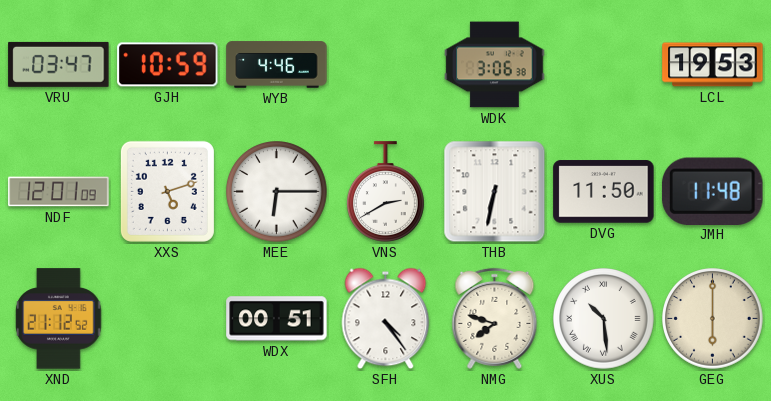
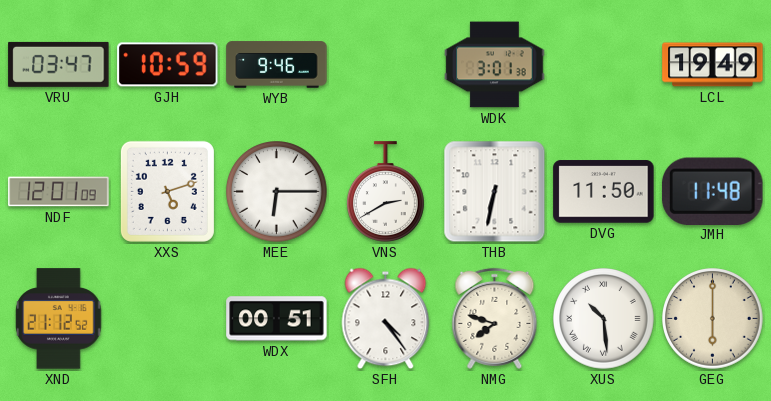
WYB: 4:46 -> 9:46 (277, 65)
WDK: 3:06 -> 3:01 (495, 65)
LCL: 19:53 -> 19:49 (713, 65)
